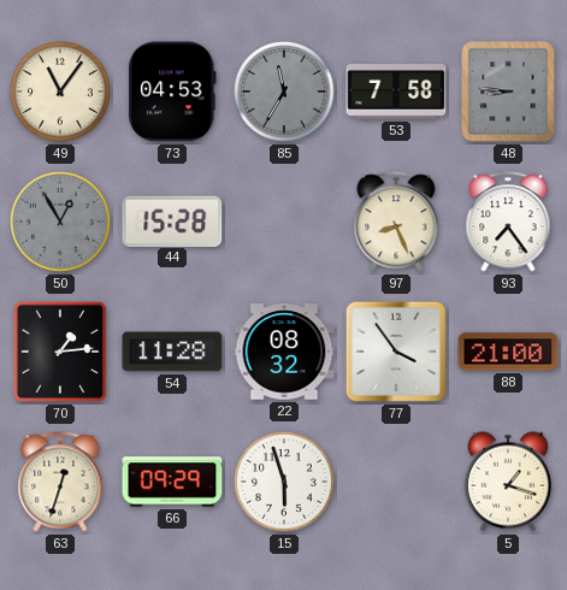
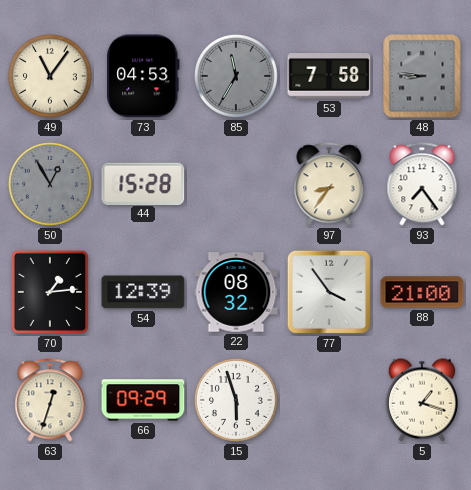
97: 8:26 -> 8:36 (329, 184)
54: 11:28 -> 12:39 (143, 292)
